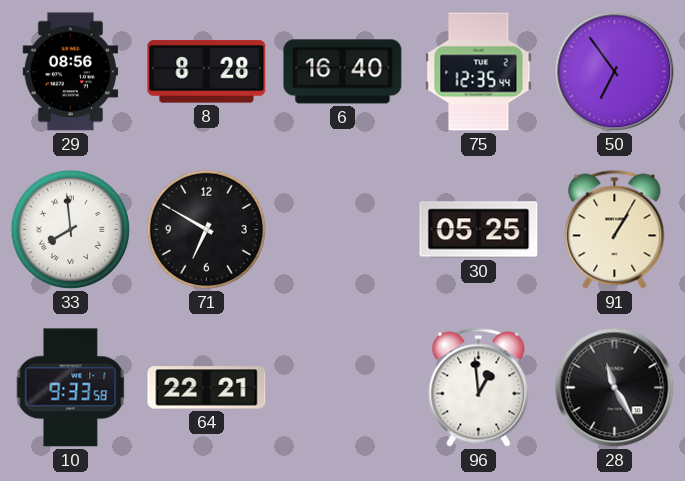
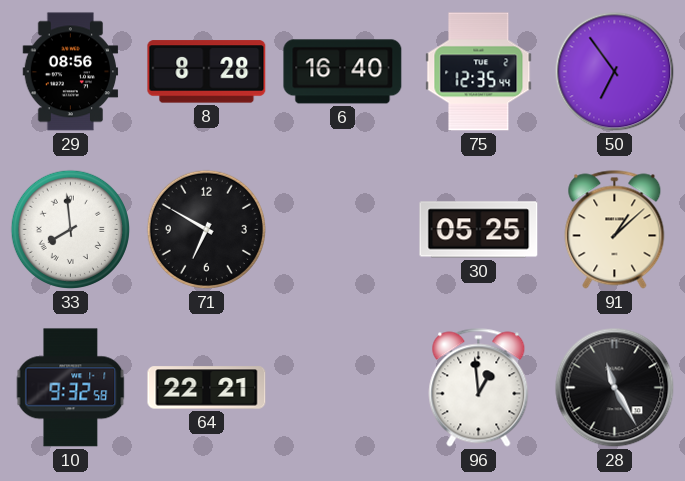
91: 1:05 -> 1:08 (615, 230)
10: 9:33 -> 9:32 (71, 388)
